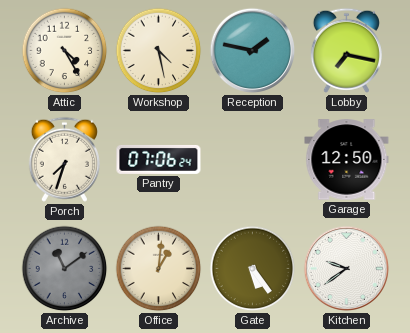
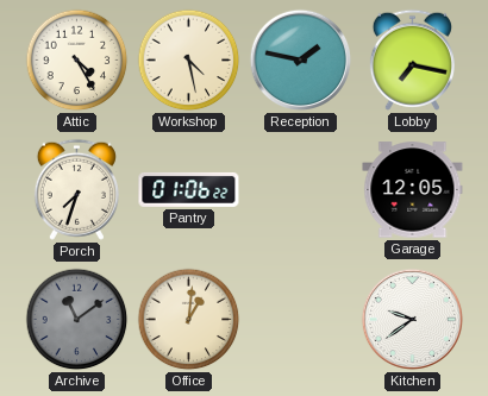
Pantry: 07:06 -> 01:06 (189, 189)
Garage: 12:50 -> 12:05 (413, 190)
Gate: 5:24 -> none (253, 269)
